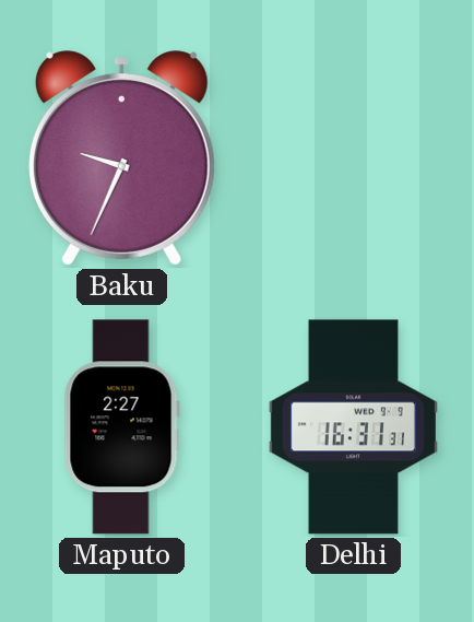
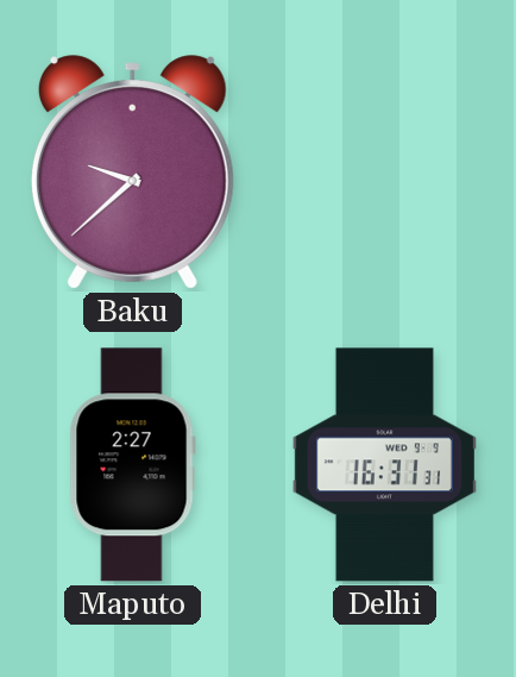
Baku: 9:34 -> 9:38 (132, 173)
